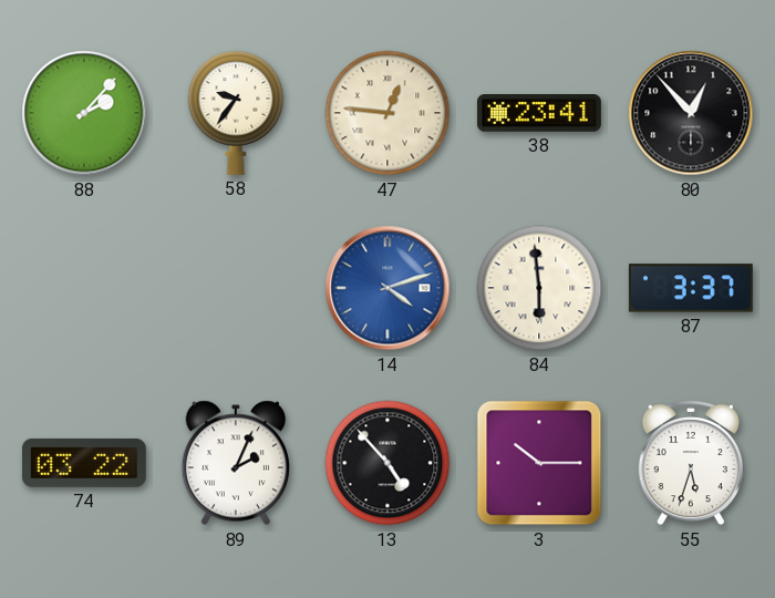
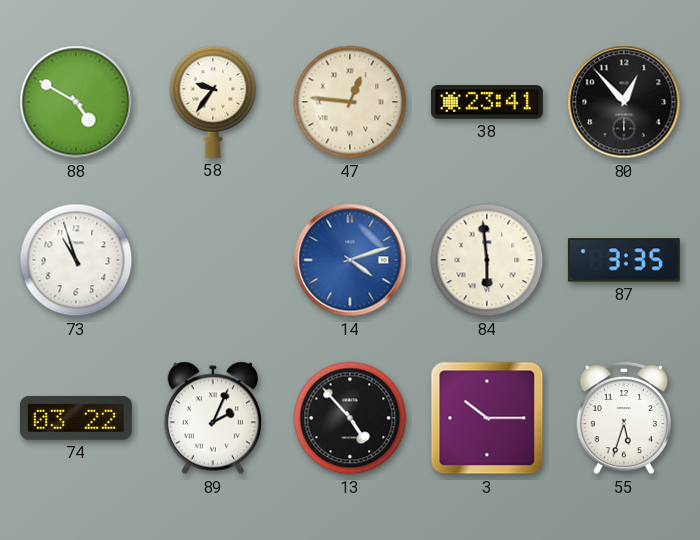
88: 2:07 -> 4:50 (76, 102)
73: none -> 10:57 (76, 260)
87: 3:37 -> 3:35 (624, 260)
